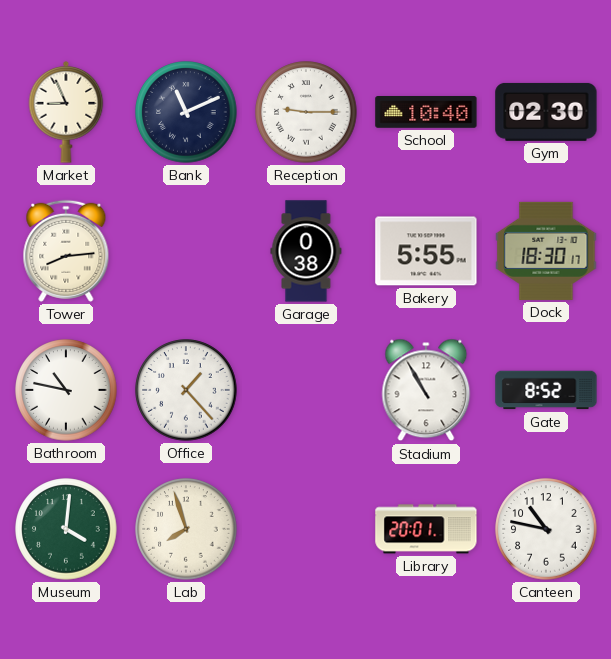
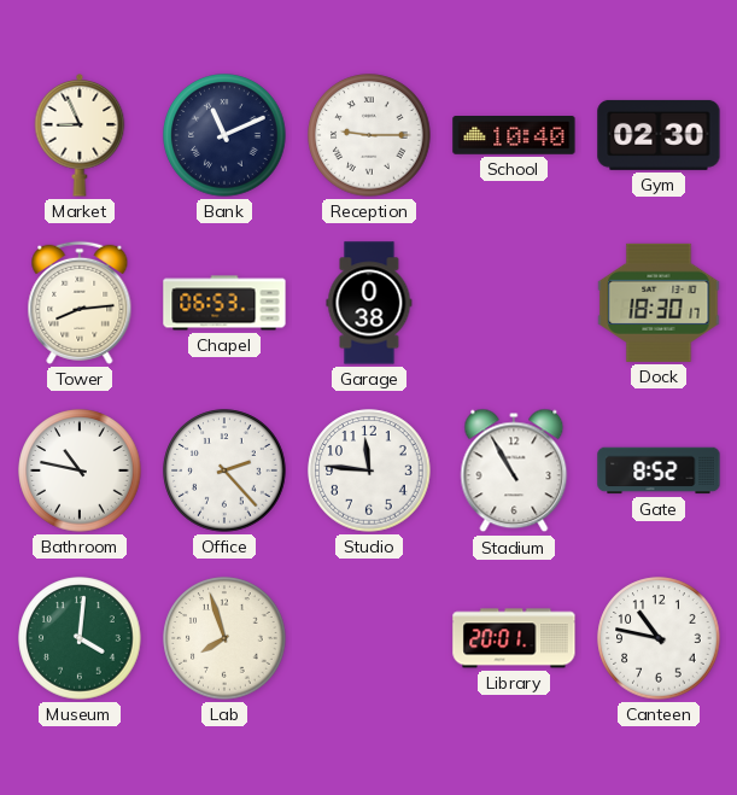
Chapel: none -> 06:53 (224, 303)
Bakery: 5:55 -> none (426, 251)
Office: 1:23 -> 2:23 (224, 470)
Studio: none -> 11:46 (369, 470)
